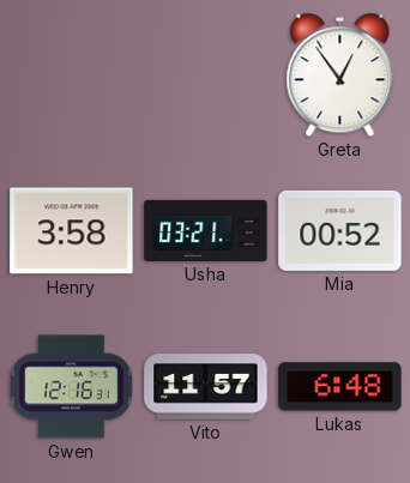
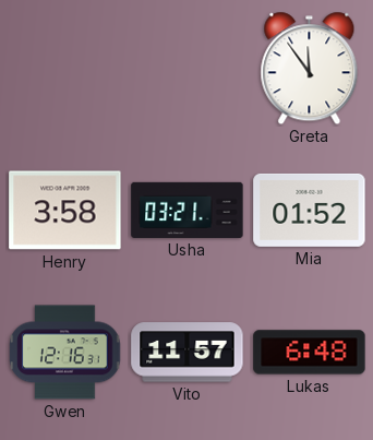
Greta: 12:54 -> 11:54 (310, 69)
Mia: 00:52 -> 01:52 (310, 210)
